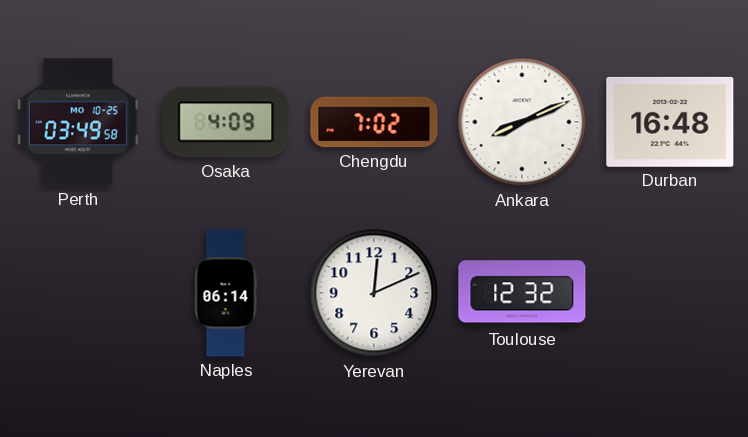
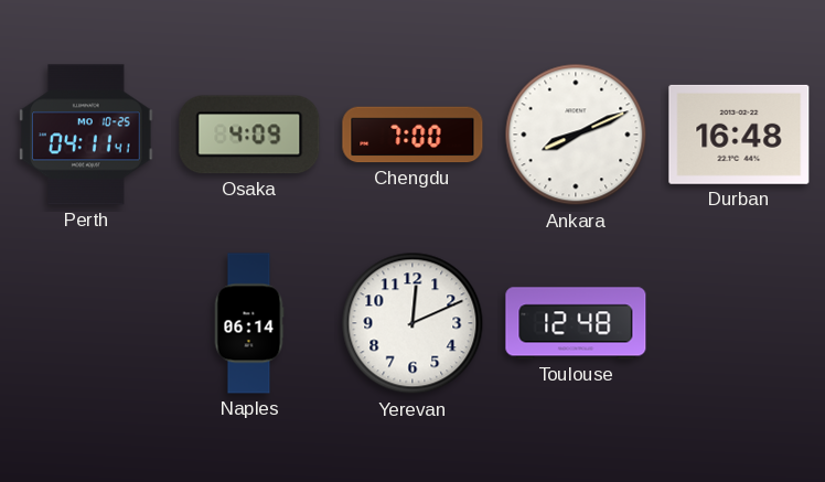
Perth: 03:49 -> 04:11 (87, 135)
Chengdu: 7:02 -> 7:00 (413, 135)
Toulouse: 12:32 -> 12:48 (576, 323)
